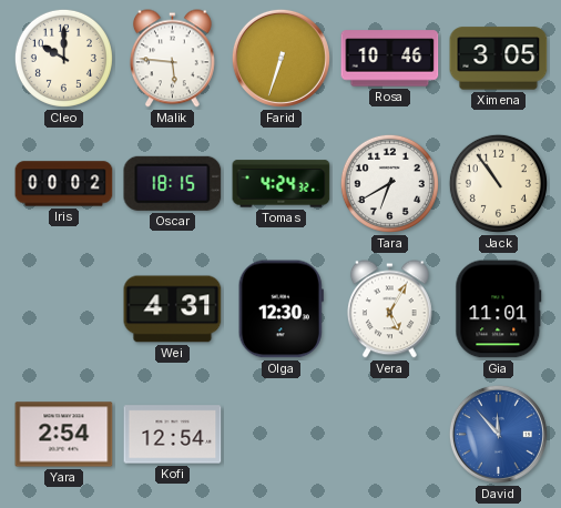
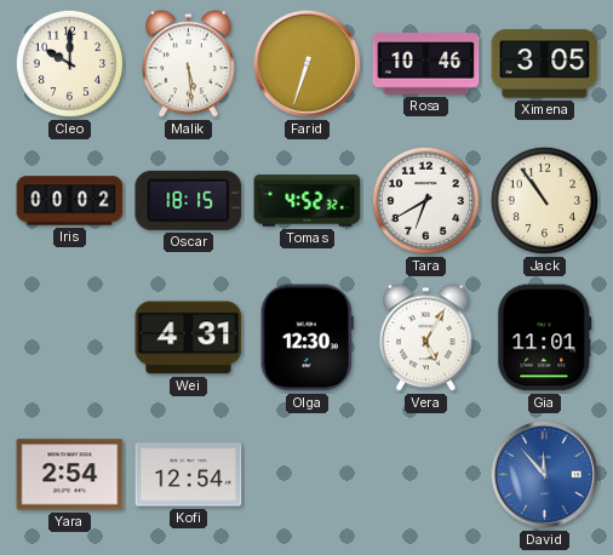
Malik: 5:46 -> 5:29 (188, 64)
Tomas: 4:24 -> 4:52 (308, 201)
